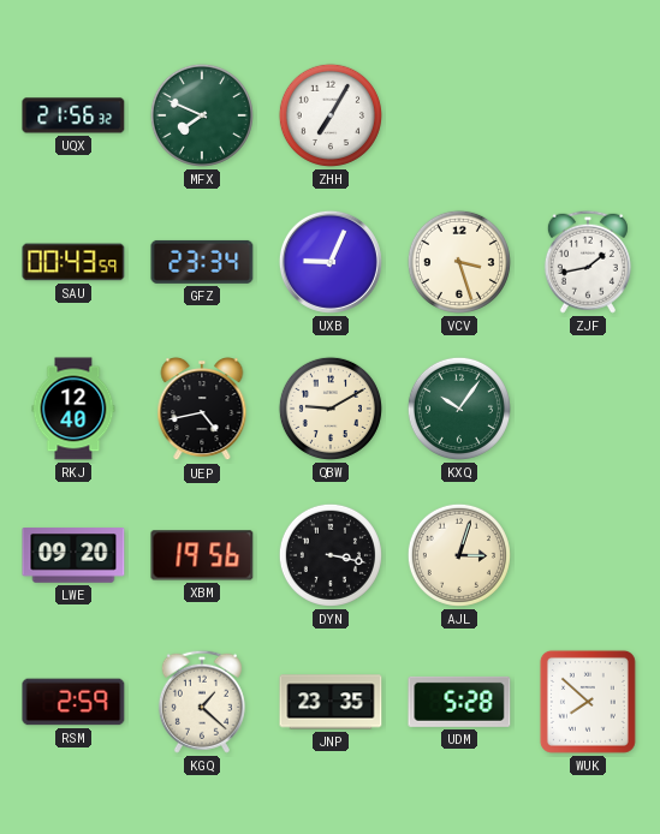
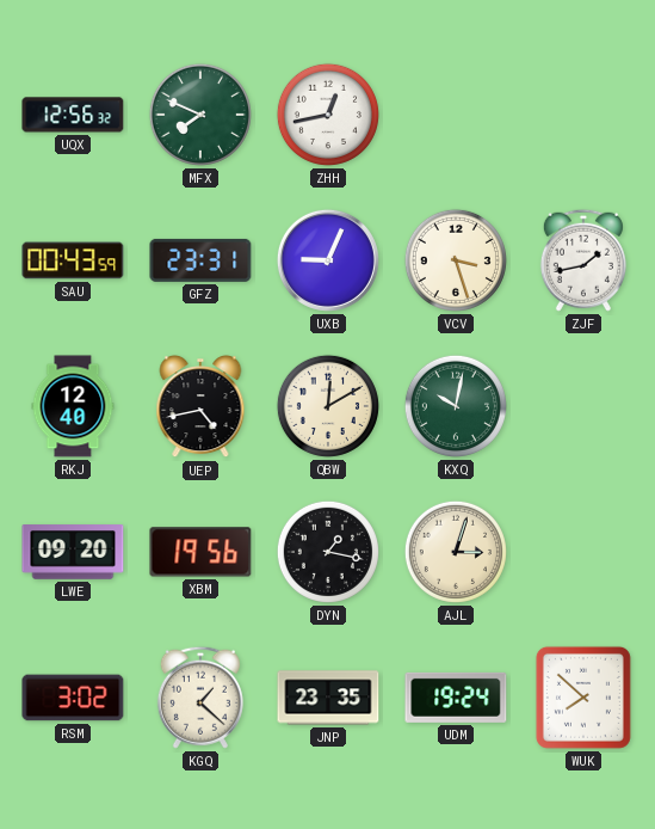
UQX: 21:56 -> 12:56 (73, 115)
ZHH: 7:05 -> 12:43 (328, 115)
GFZ: 23:34 -> 23:31 (200, 260)
QBW: 9:10 -> 12:10 (328, 406)
KXQ: 10:06 -> 10:02 (456, 406)
DYN: 3:17 -> 1:17 (328, 552)
RSM: 2:59 -> 3:02 (73, 698)
UDM: 5:28 -> 19:24 (456, 698)
